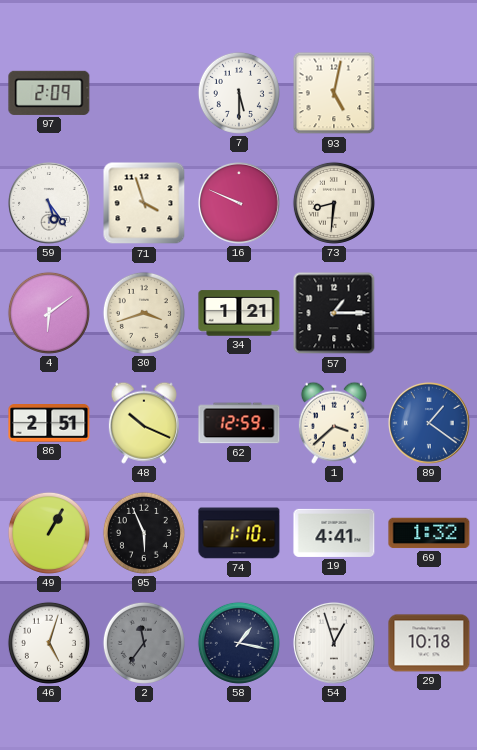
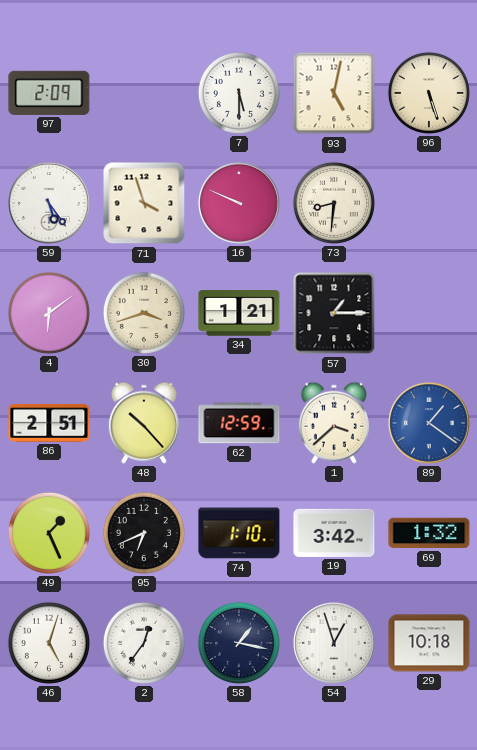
96: none -> 5:27 (429, 93)
48: 10:19 -> 10:23 (144, 423)
49: 1:05 -> 1:26 (49, 533)
95: 5:56 -> 6:41 (144, 533)
19: 4:41 -> 3:42 (334, 533)
2: 11:36 -> 12:36 (144, 643)
2 dial: grey -> white (144, 643)
